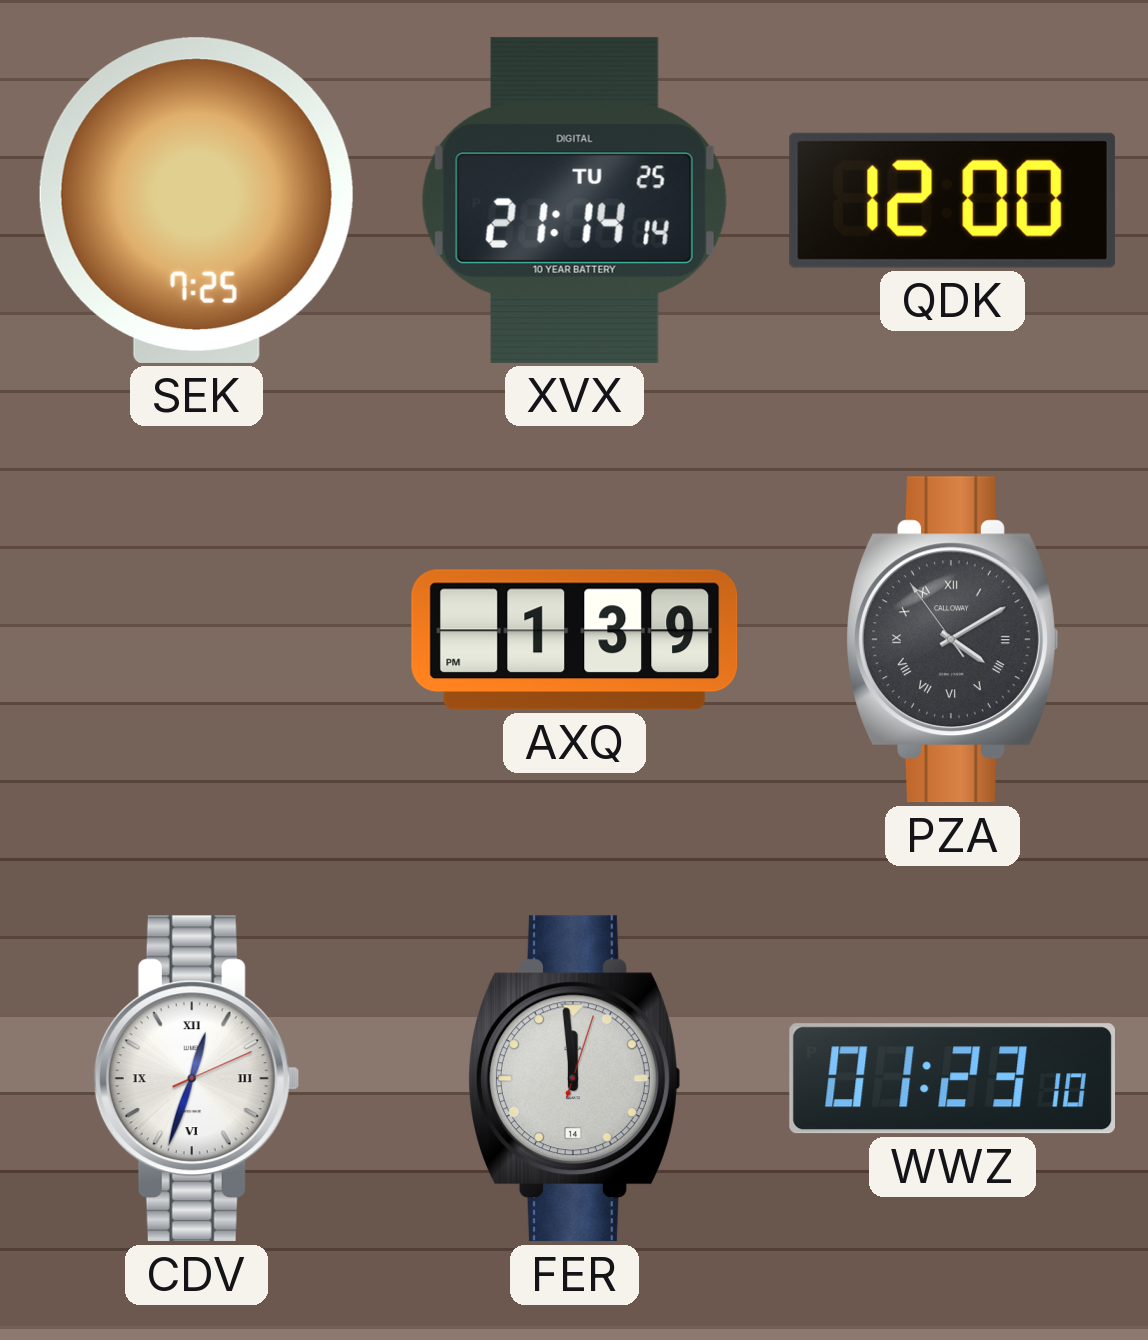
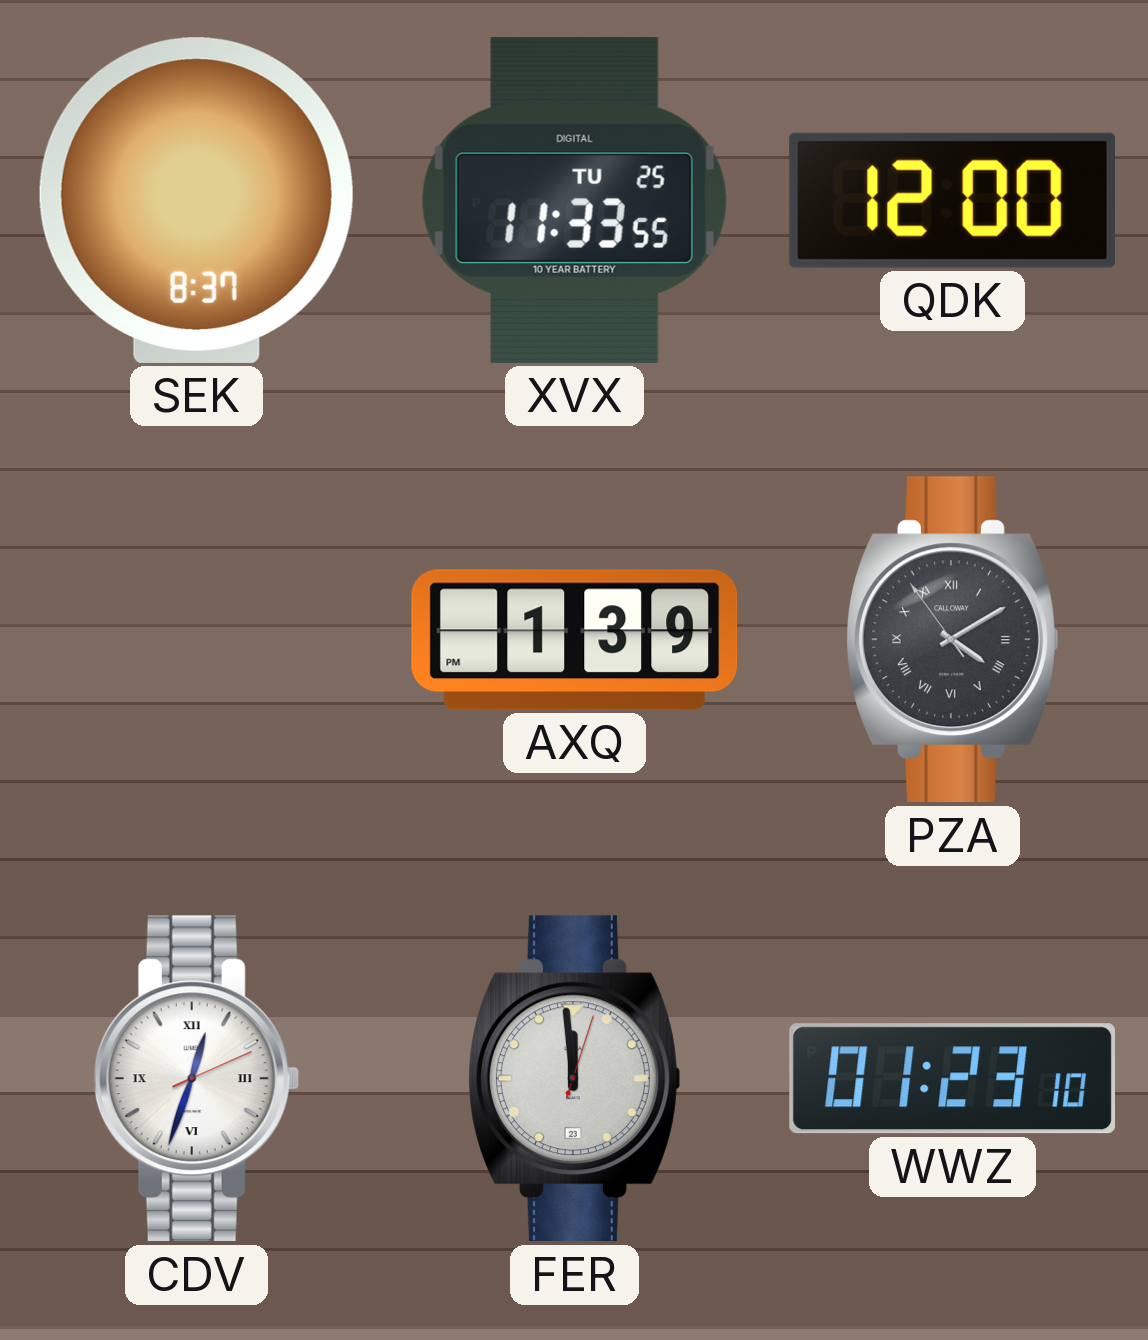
SEK: 7:25 -> 8:37 (196, 200)
XVX: 21:14 -> 11:33 (574, 200)
FER date: 14 -> 23 (575, 1079)
